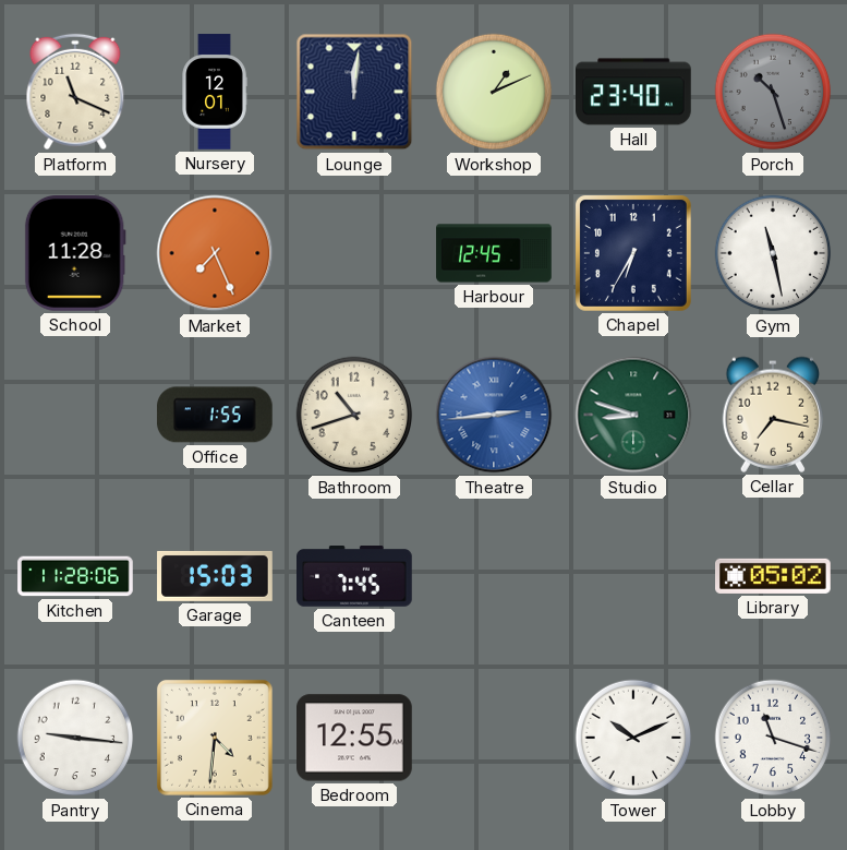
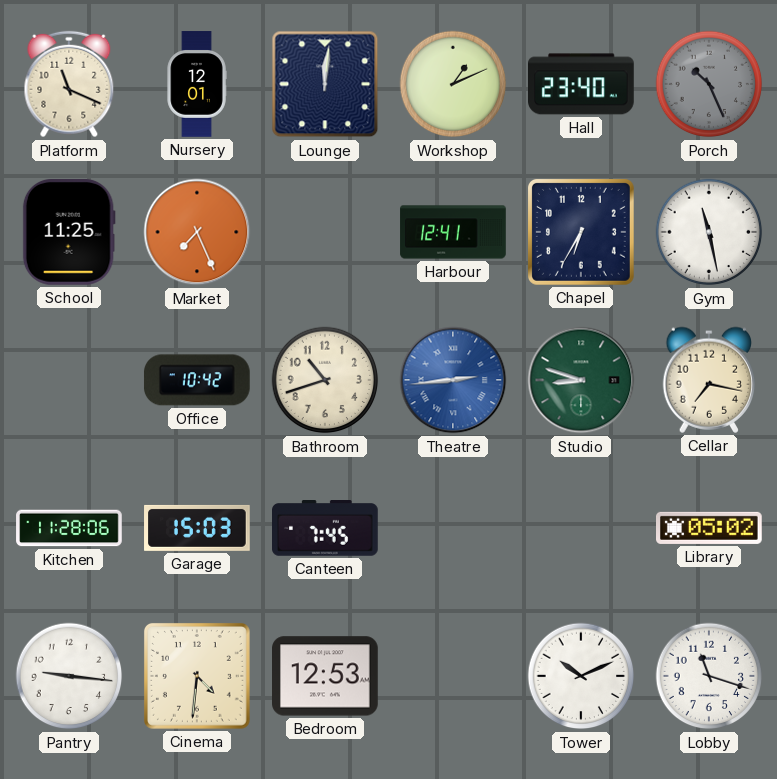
Porch: 10:27 -> 10:26 (709, 84)
School: 11:28 -> 11:25 (69, 233)
Harbour: 12:45 -> 12:41 (453, 232)
Office: 1:55 -> 10:42 (197, 380)
Bedroom: 12:55 -> 12:53 (326, 676)
